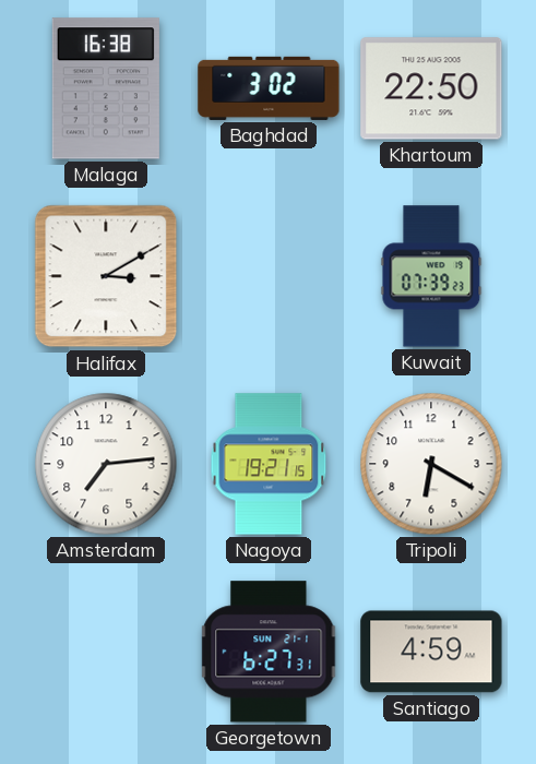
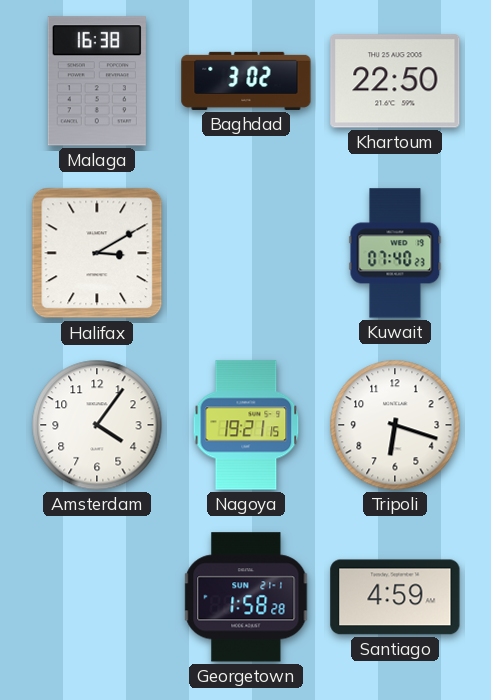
Kuwait: 07:39 -> 07:40 (395, 253)
Amsterdam: 7:14 -> 4:06 (97, 425)
Tripoli: 6:20 -> 6:18 (395, 425)
Georgetown: 6:27 -> 1:58 (246, 597)
